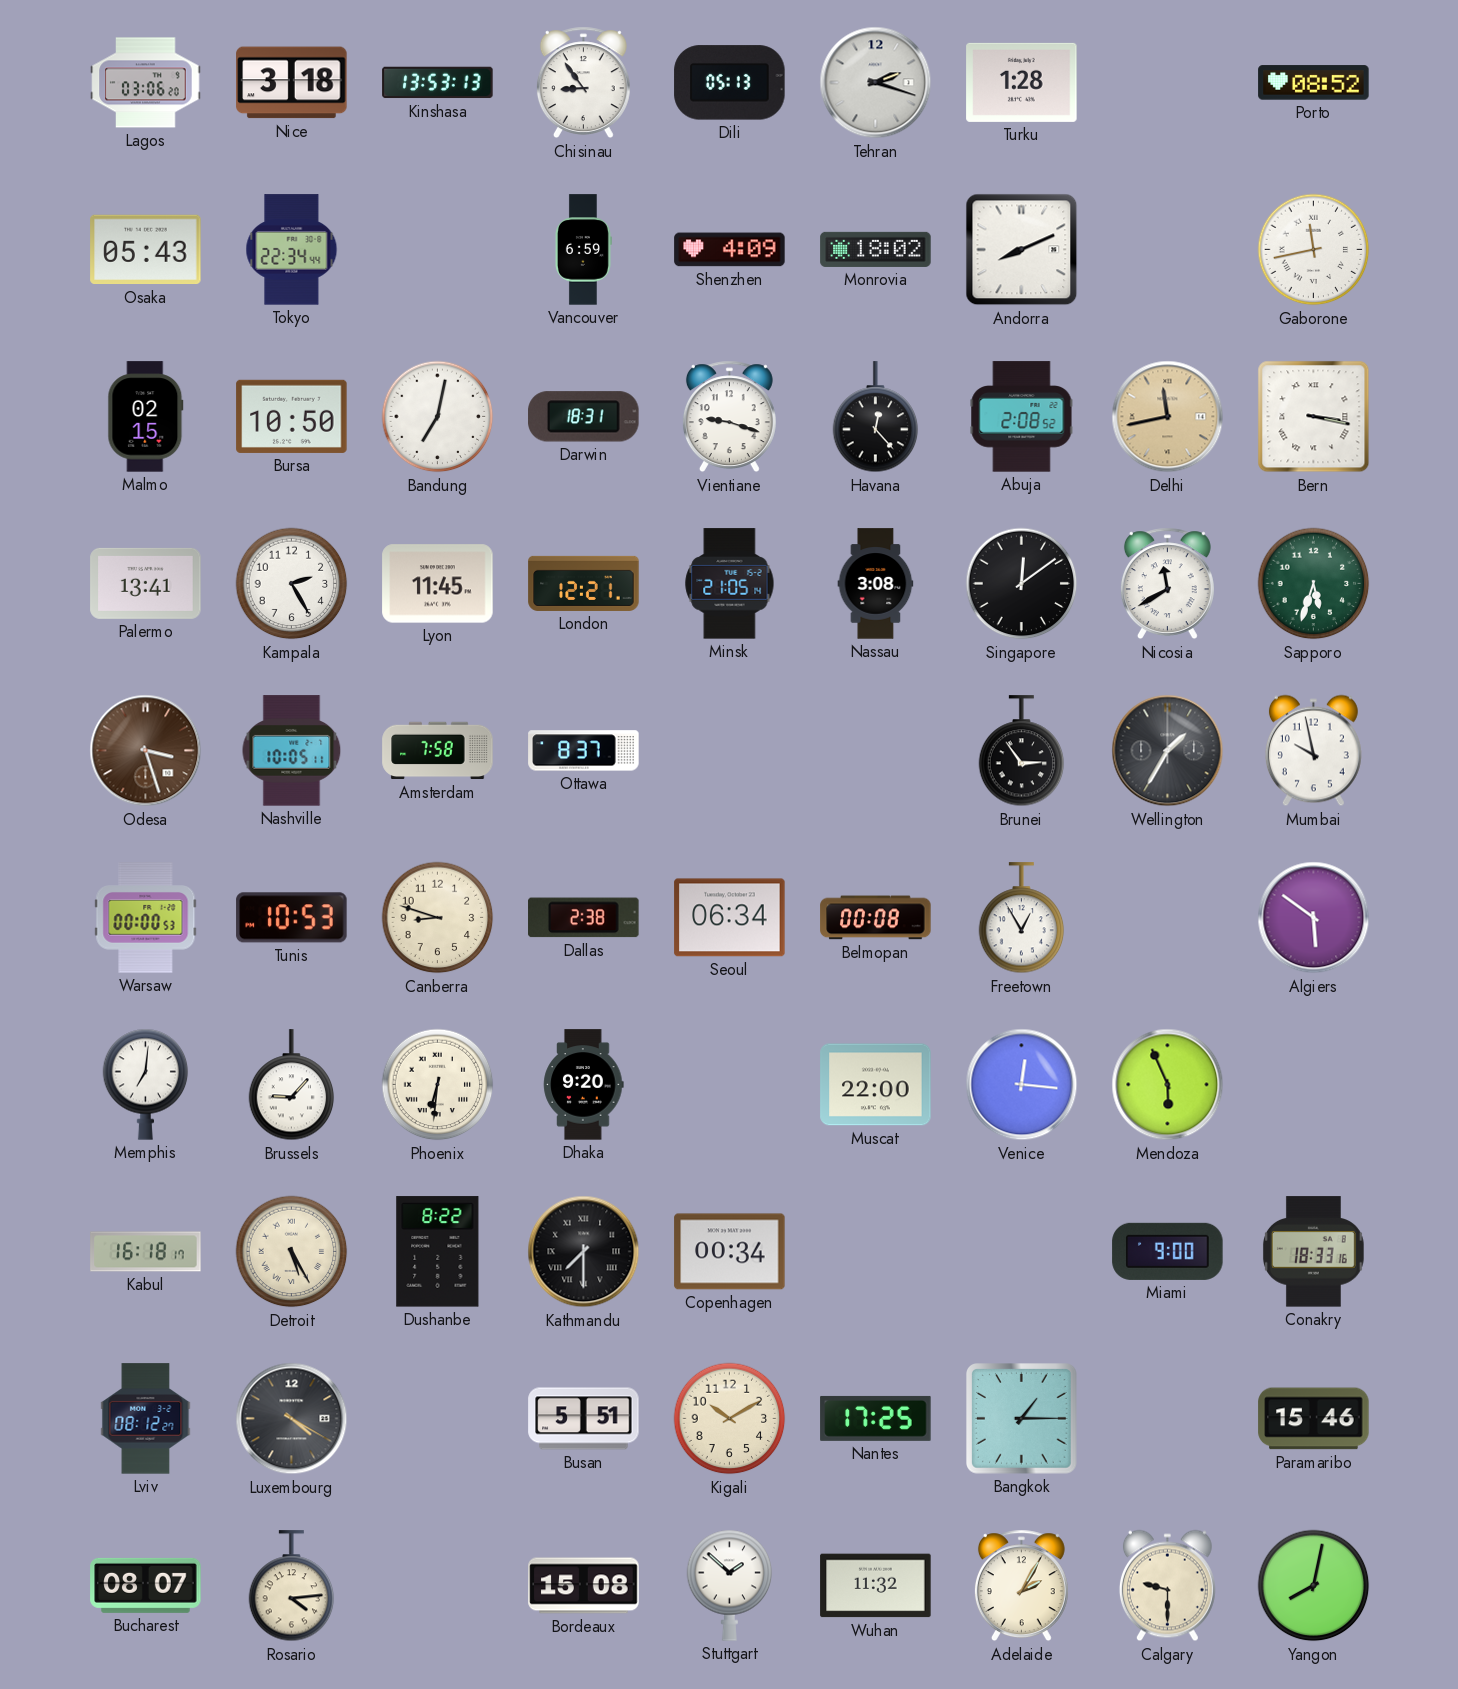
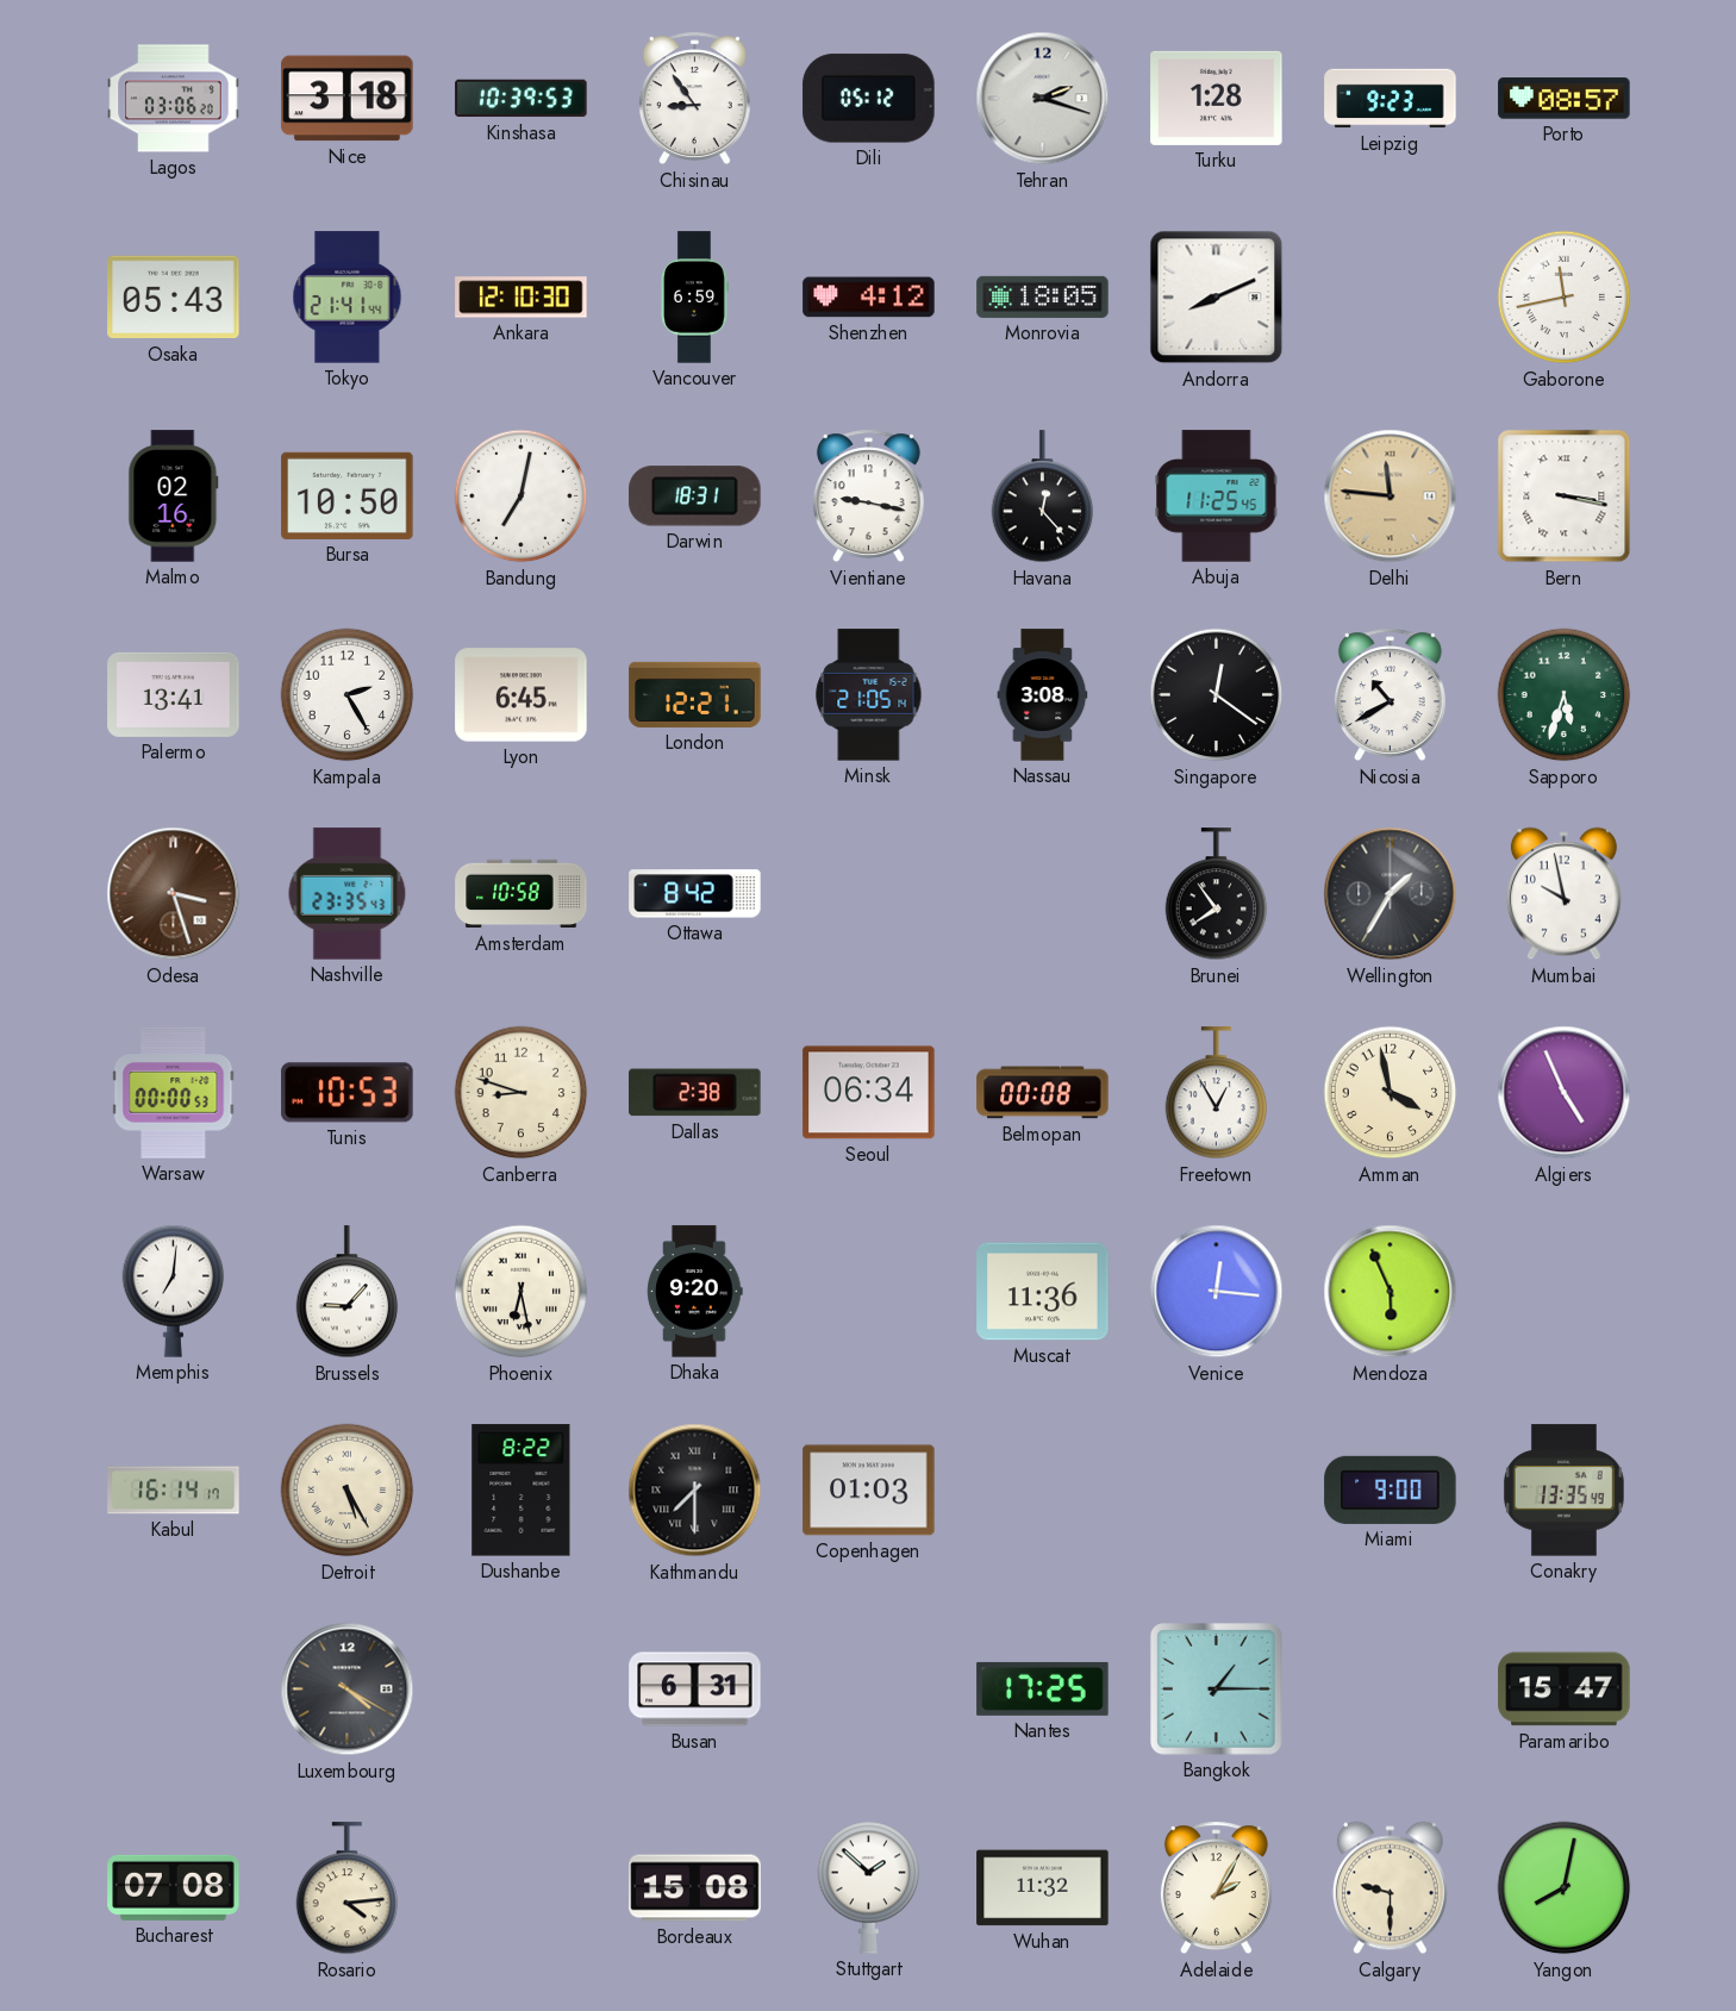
Kinshasa: 13:53 -> 10:39 (522, 99)
Dili: 05:13 -> 05:12 (869, 99)
Leipzig: none -> 9:23 (1391, 99)
Porto: 08:52 -> 08:57 (1565, 99)
Tokyo: 22:34 -> 21:41 (348, 298)
Ankara: none -> 12:10 (522, 298)
Shenzhen: 4:09 -> 4:12 (869, 298)
Monrovia: 18:02 -> 18:05 (1043, 296)
Malmo: 02:15 -> 02:16 (174, 496)
Vientiane: 9:18 -> 9:17 (868, 496)
Abuja: 2:08 -> 11:25 (1217, 496)
Delhi: 11:43 -> 11:46 (1391, 496)
Lyon: 11:45 -> 6:45 (522, 695)
Singapore: 12:09 -> 12:21 (1217, 695)
Nicosia: 11:40 -> 10:40 (1390, 695)
Nashville: 10:05 -> 23:35 (348, 894)
Amsterdam: 7:58 -> 10:58 (522, 894)
Ottawa: 8:37 -> 8:42 (695, 894)
Brunei: 2:54 -> 7:54 (1217, 894)
Amman: none -> 3:58 (1391, 1093)
Algiers: 5:51 -> 4:56 (1565, 1093)
Phoenix: 6:31 -> 6:28 (522, 1292)
Muscat: 22:00 -> 11:36 (1043, 1292)
Kabul: 16:18 -> 16:14 (174, 1491)
Copenhagen: 00:34 -> 01:03 (869, 1491)
Conakry: 18:33 -> 13:35 (1563, 1491)
Lviv: 08:12 -> none (146, 1419)
Busan: 5:51 -> 6:31 (695, 1690)
Kigali: 10:10 -> none (730, 1419)
Paramaribo: 15:46 -> 15:47 (1565, 1690)
Bucharest: 08:07 -> 07:08 (174, 1887)
